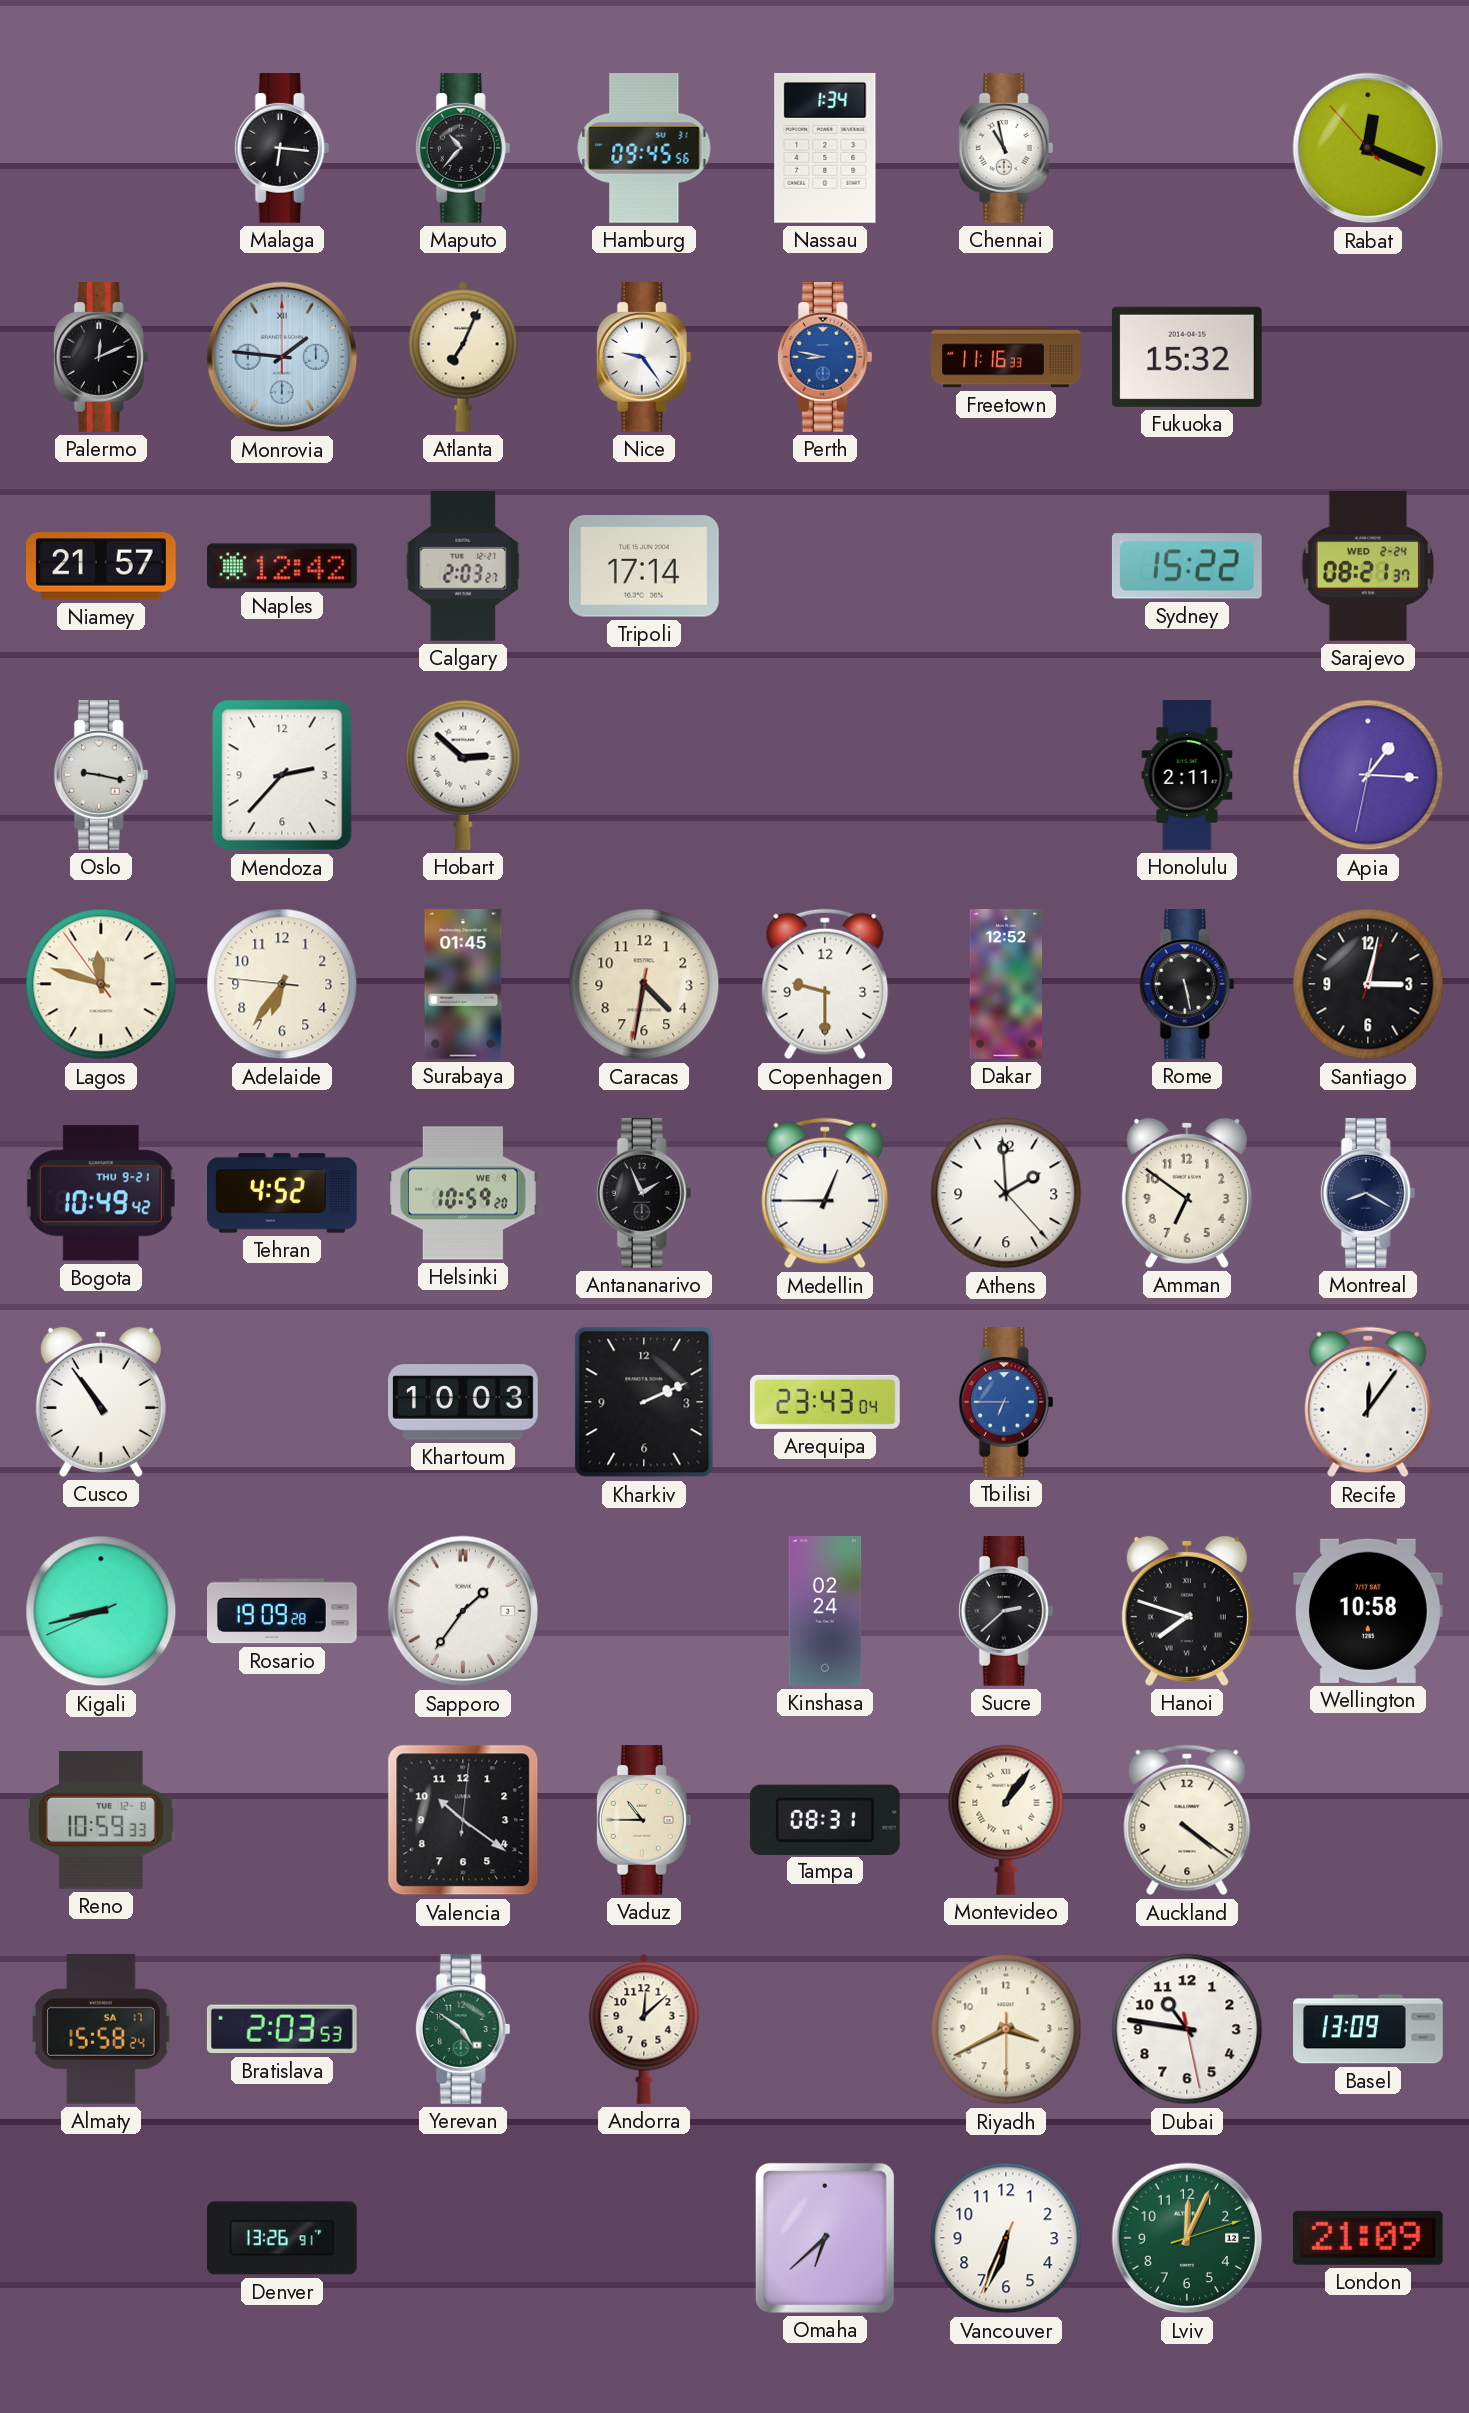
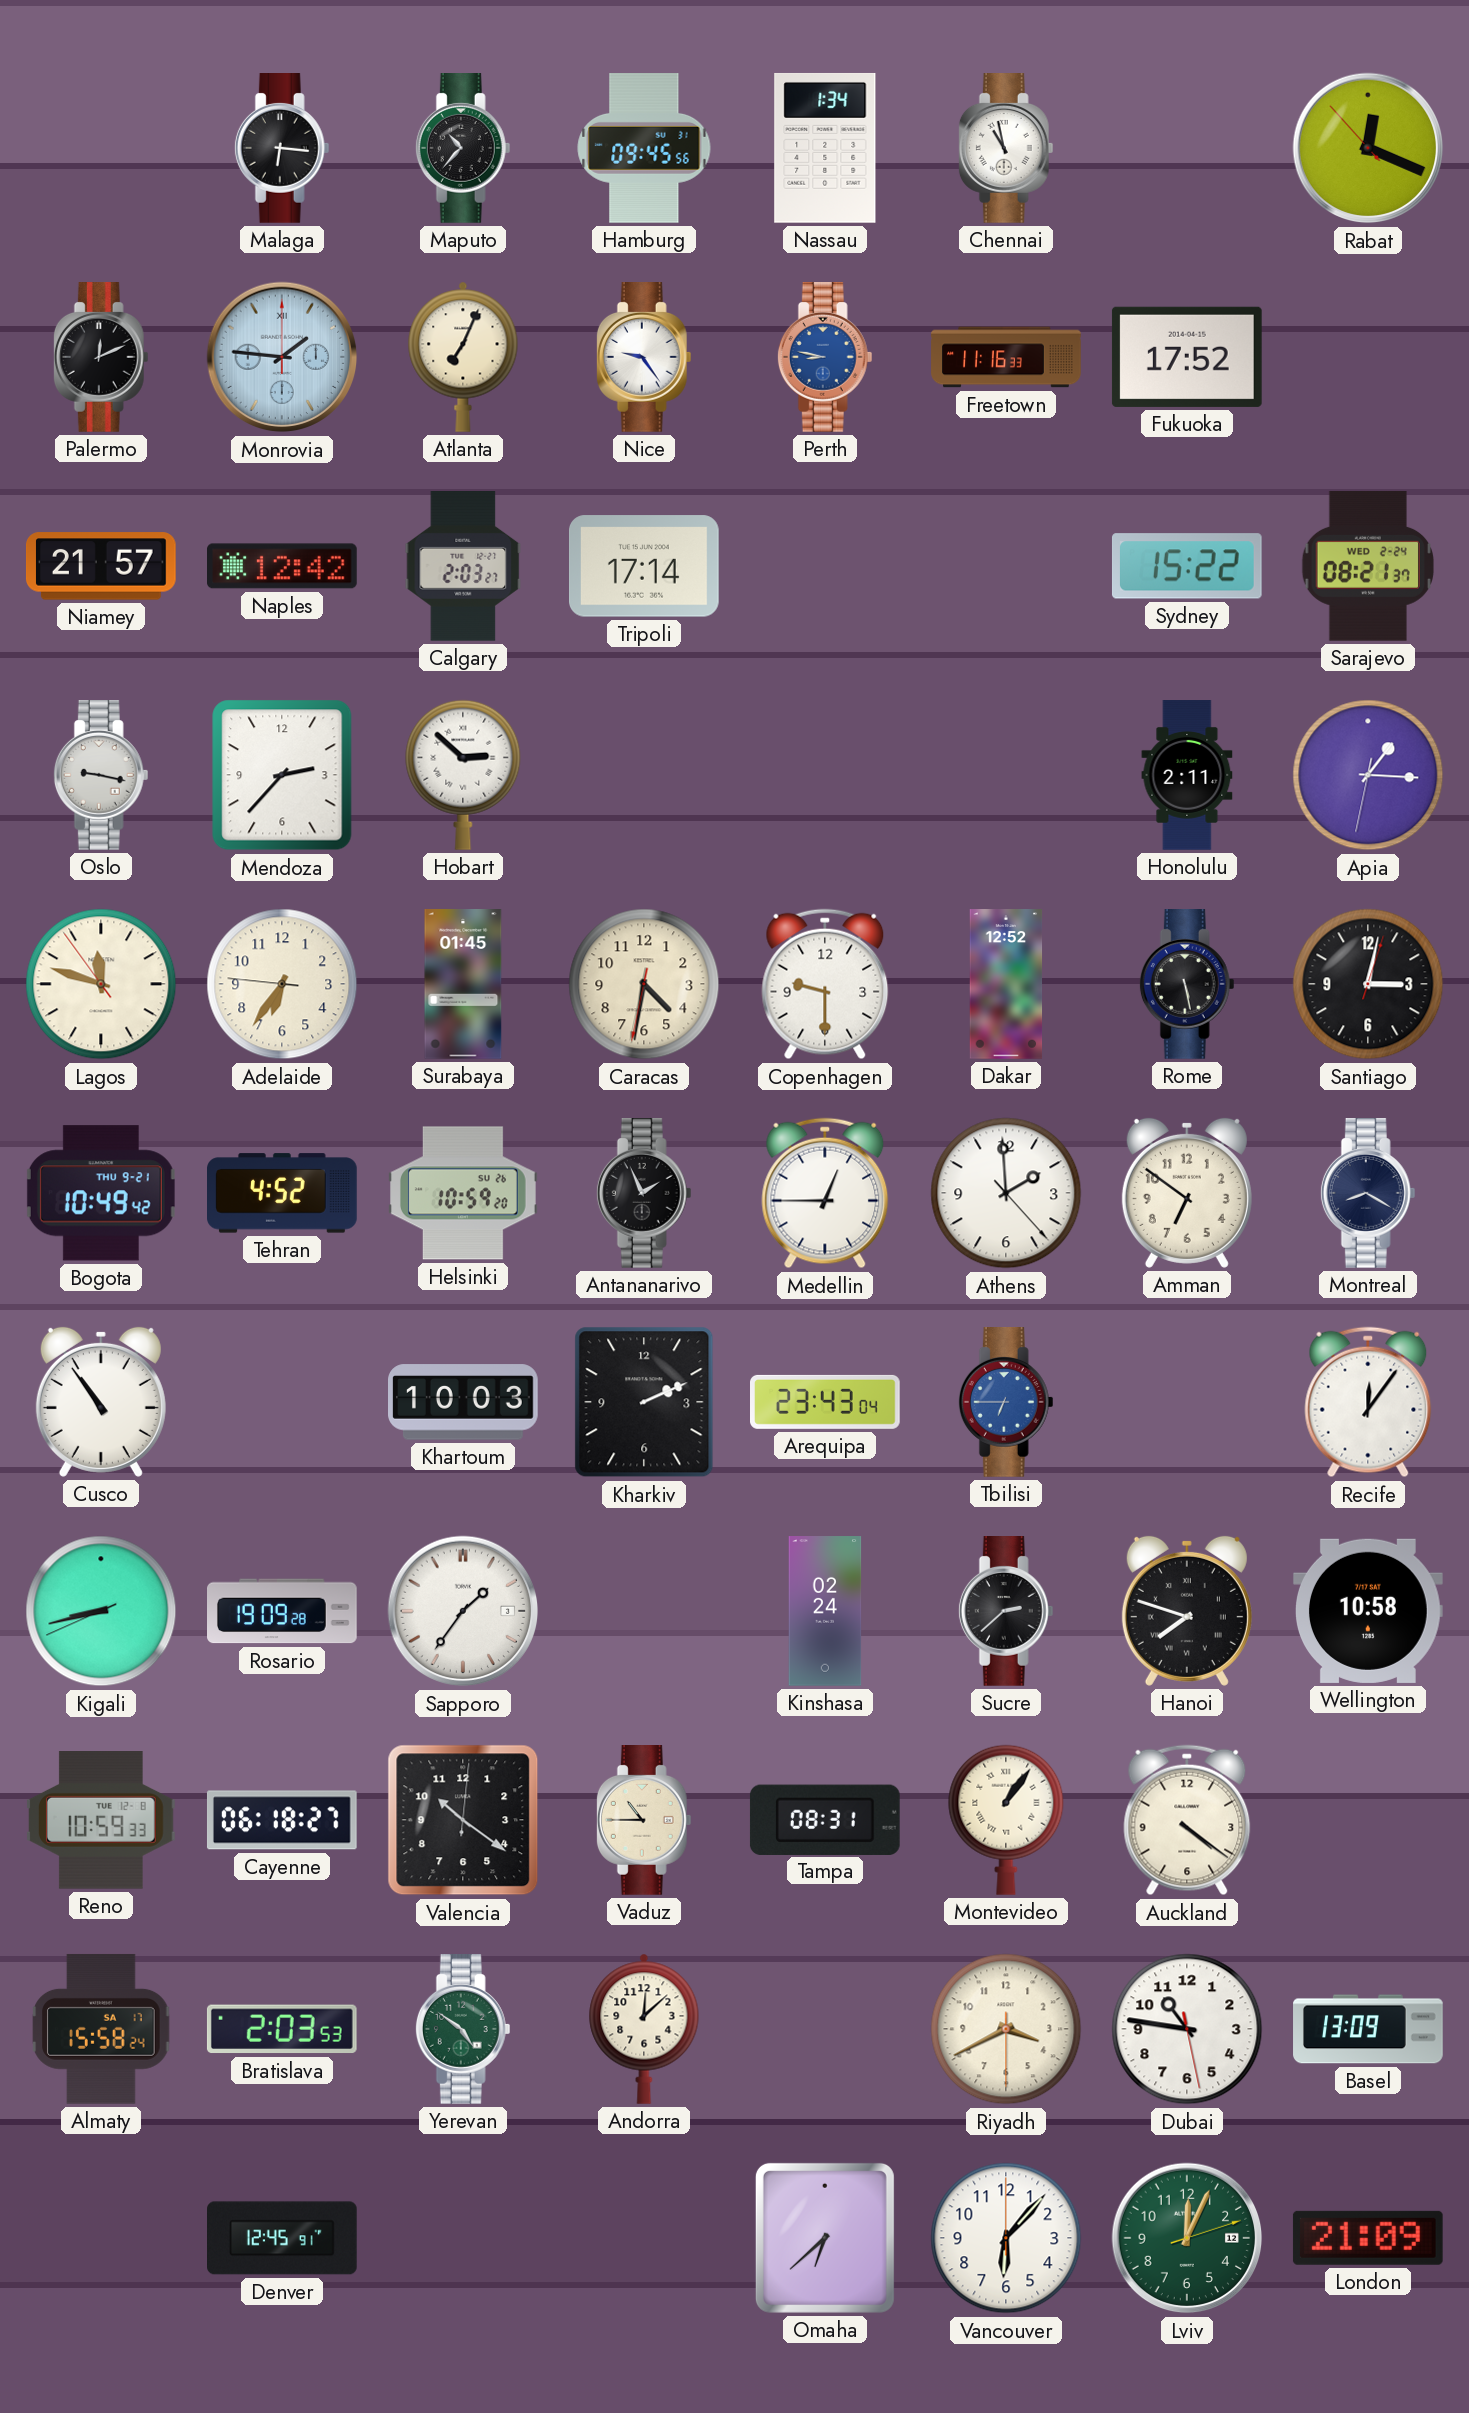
Fukuoka: 15:32 -> 17:52 (1187, 357)
Helsinki date: WE 9 -> SU 26 (464, 1193)
Cayenne: none -> 06:18 (282, 1820)
Denver: 13:26 -> 12:45 (283, 2238)
Vancouver: 6:33 -> 6:07 (1006, 2238)
